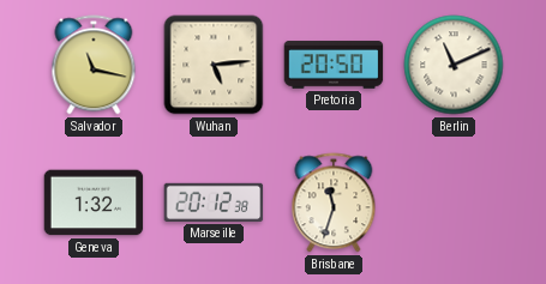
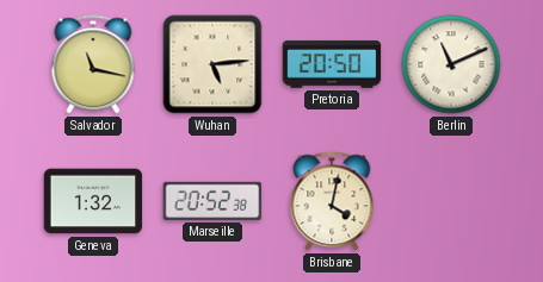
Marseille: 20:12 -> 20:52 (212, 201)
Brisbane: 11:33 -> 4:02 (332, 201)
